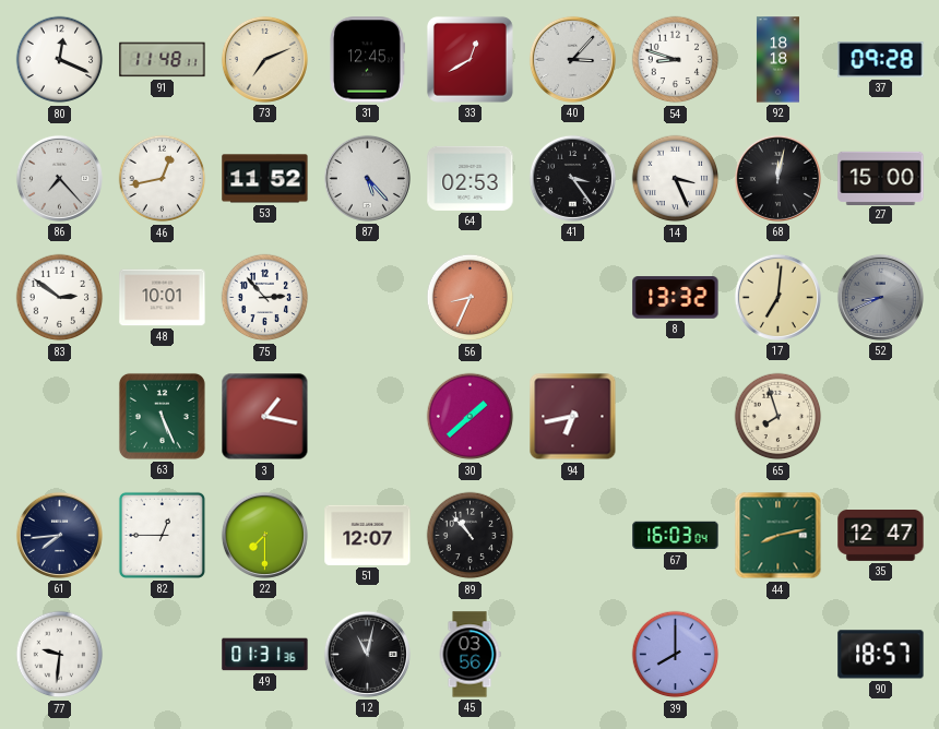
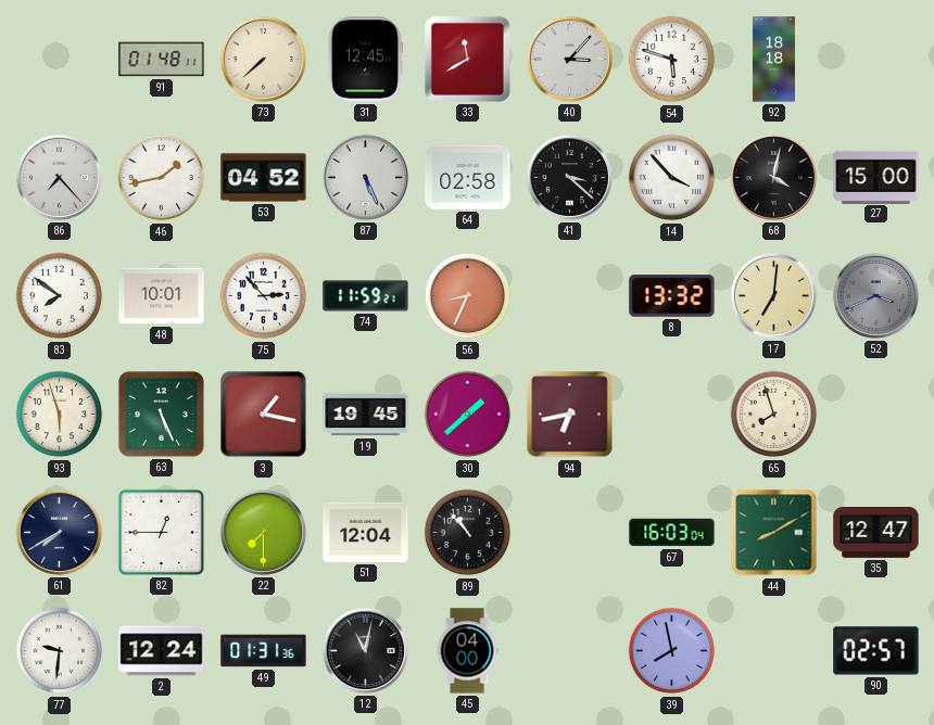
80: 12:19 -> none (60, 60)
91: 11:48 -> 01:48 (162, 60)
73: 7:11 -> 7:38 (263, 59)
33: 12:40 -> 11:40 (467, 59)
54: 8:48 -> 5:48 (672, 60)
37: 09:28 -> none (881, 60)
46: 12:43 -> 1:43 (162, 178)
53: 11:52 -> 04:52 (264, 178)
87: 5:23 -> 5:26 (365, 177)
64: 02:53 -> 02:58 (468, 177)
41: 3:24 -> 3:22 (569, 177)
14: 3:26 -> 3:53 (672, 178)
68: 12:02 -> 4:02 (773, 177)
83: 2:51 -> 7:51 (60, 296)
74: none -> 11:59 (366, 296)
52: 8:41 -> 3:41 (875, 295)
93: none -> 5:57 (60, 415)
19: none -> 19:45 (366, 415)
61: 7:44 -> 7:40 (59, 532)
51: 12:07 -> 12:04 (366, 532)
44: 8:13 -> 8:10 (774, 533)
2: none -> 12:24 (162, 651)
45: 03:56 -> 04:00 (467, 651)
39: 8:00 -> 7:58 (672, 651)
90: 18:57 -> 02:57 (876, 651)
